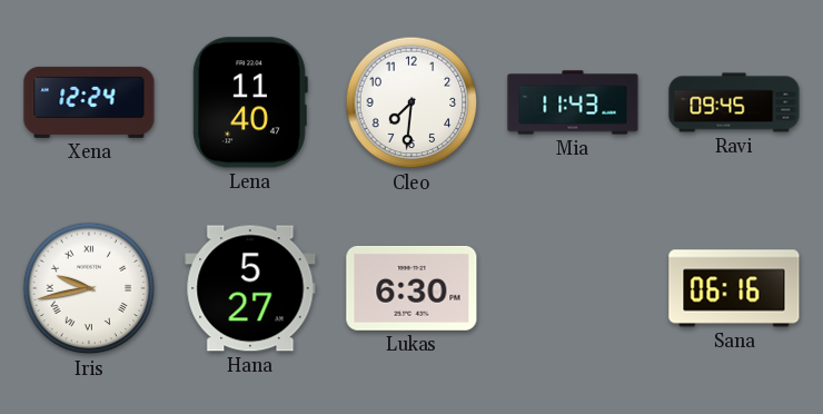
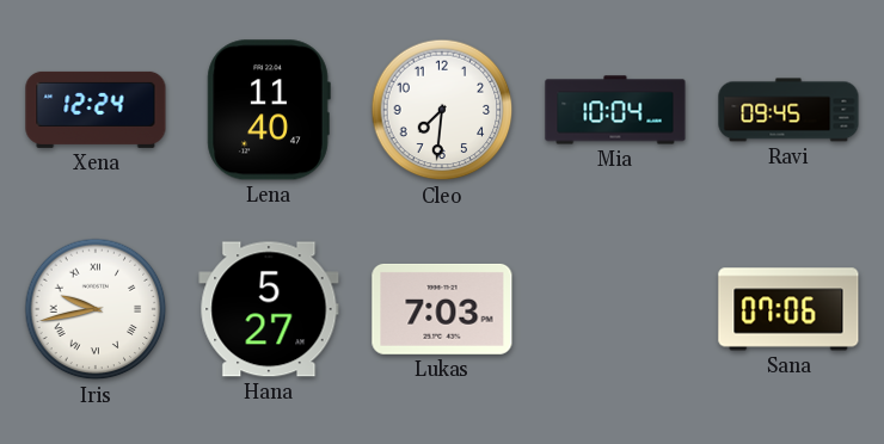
Mia: 11:43 -> 10:04 (615, 110)
Lukas: 6:30 -> 7:03 (442, 309)
Sana: 06:16 -> 07:06 (788, 309)
